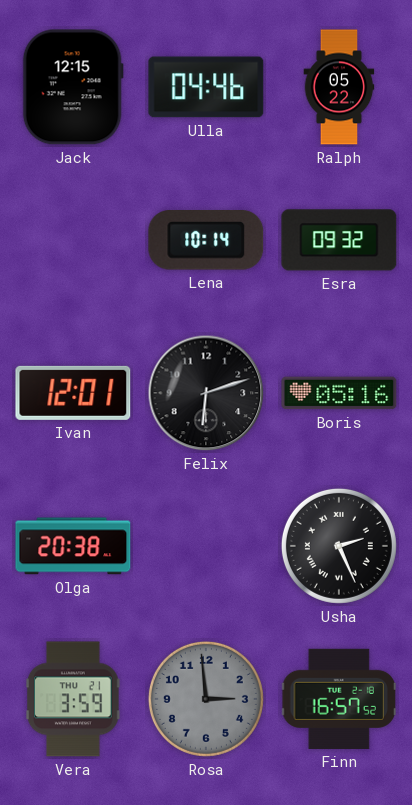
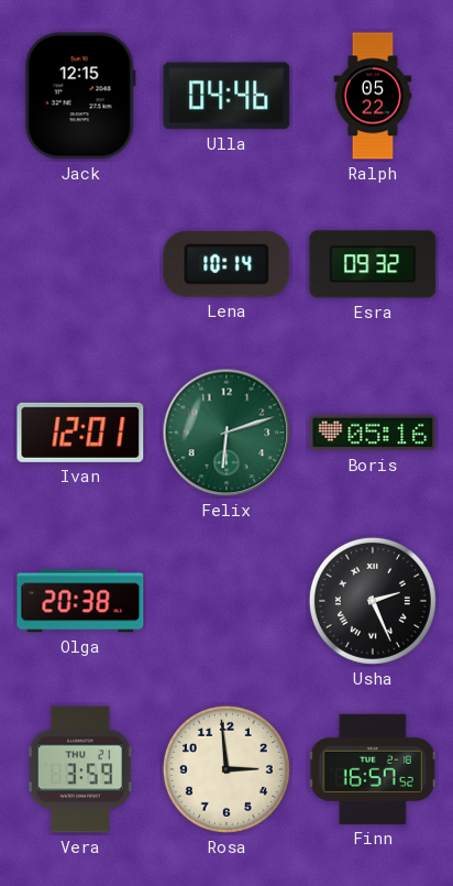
Felix dial: black -> green (226, 433)
Rosa dial: grey -> cream (226, 769)
